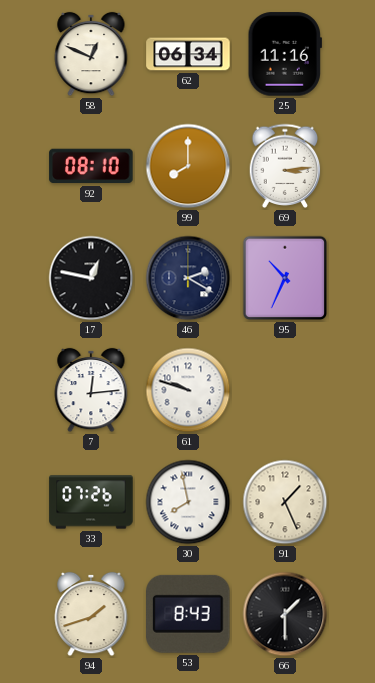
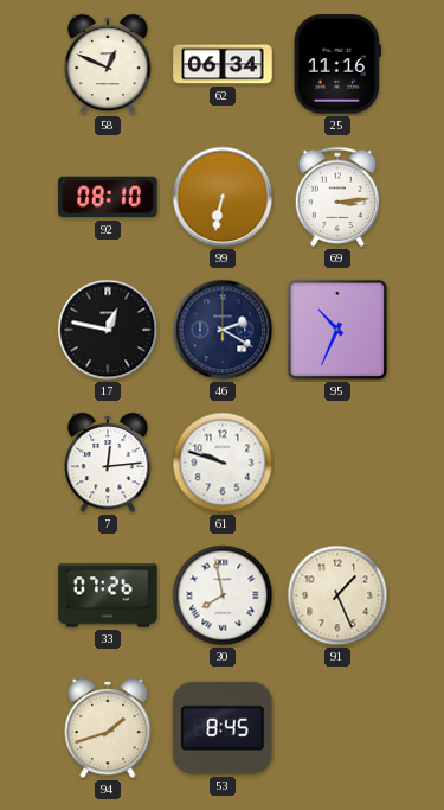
99: 8:00 -> 6:32 (223, 197)
53: 8:43 -> 8:45 (224, 728)
66: 1:30 -> none (285, 614)
